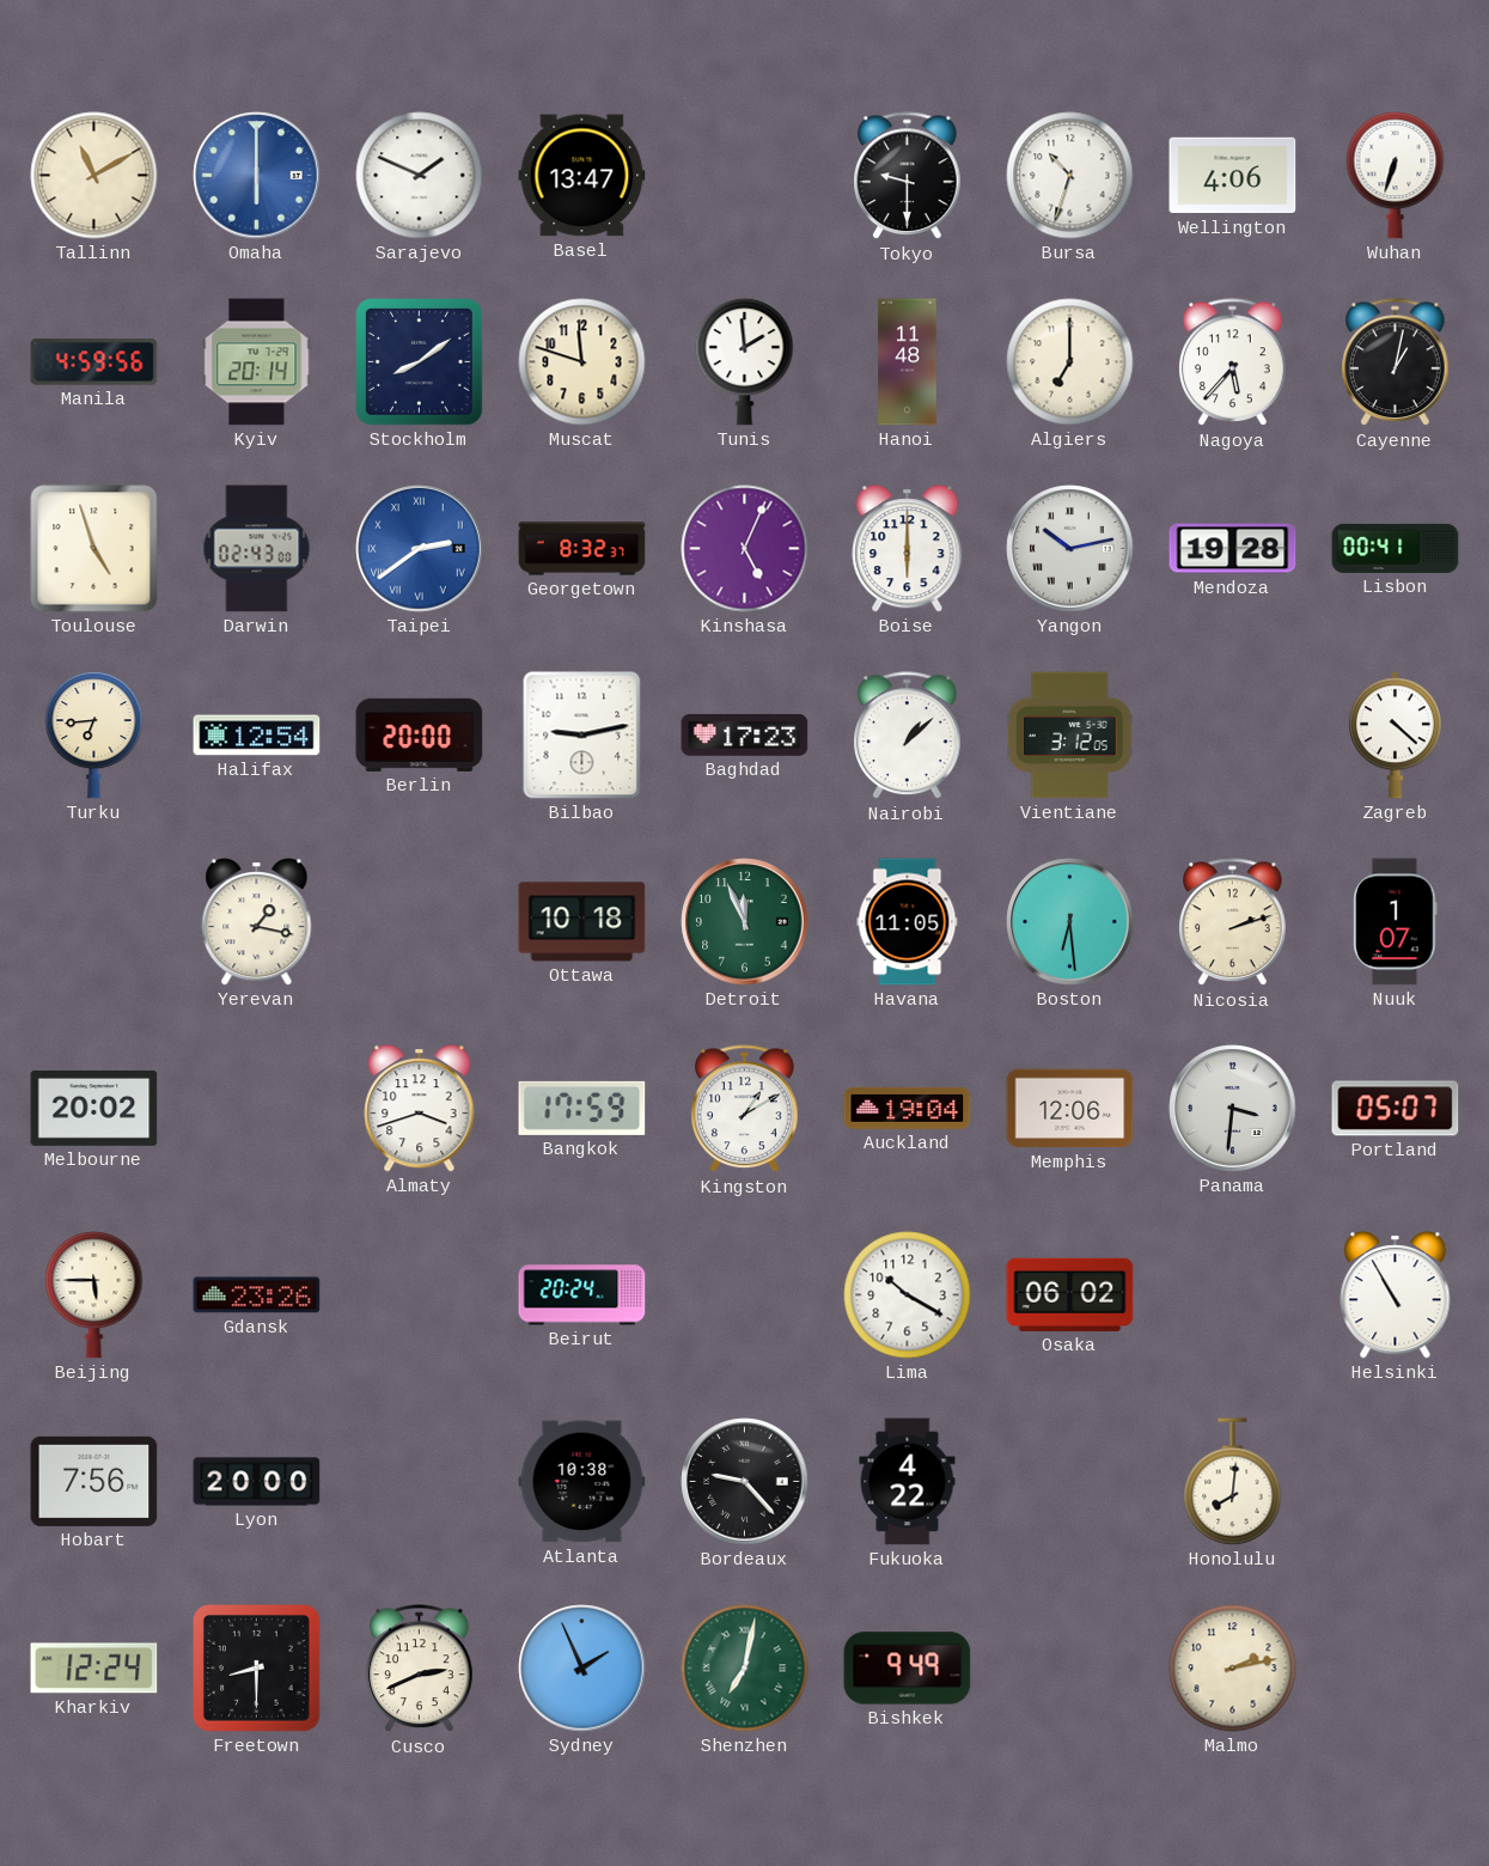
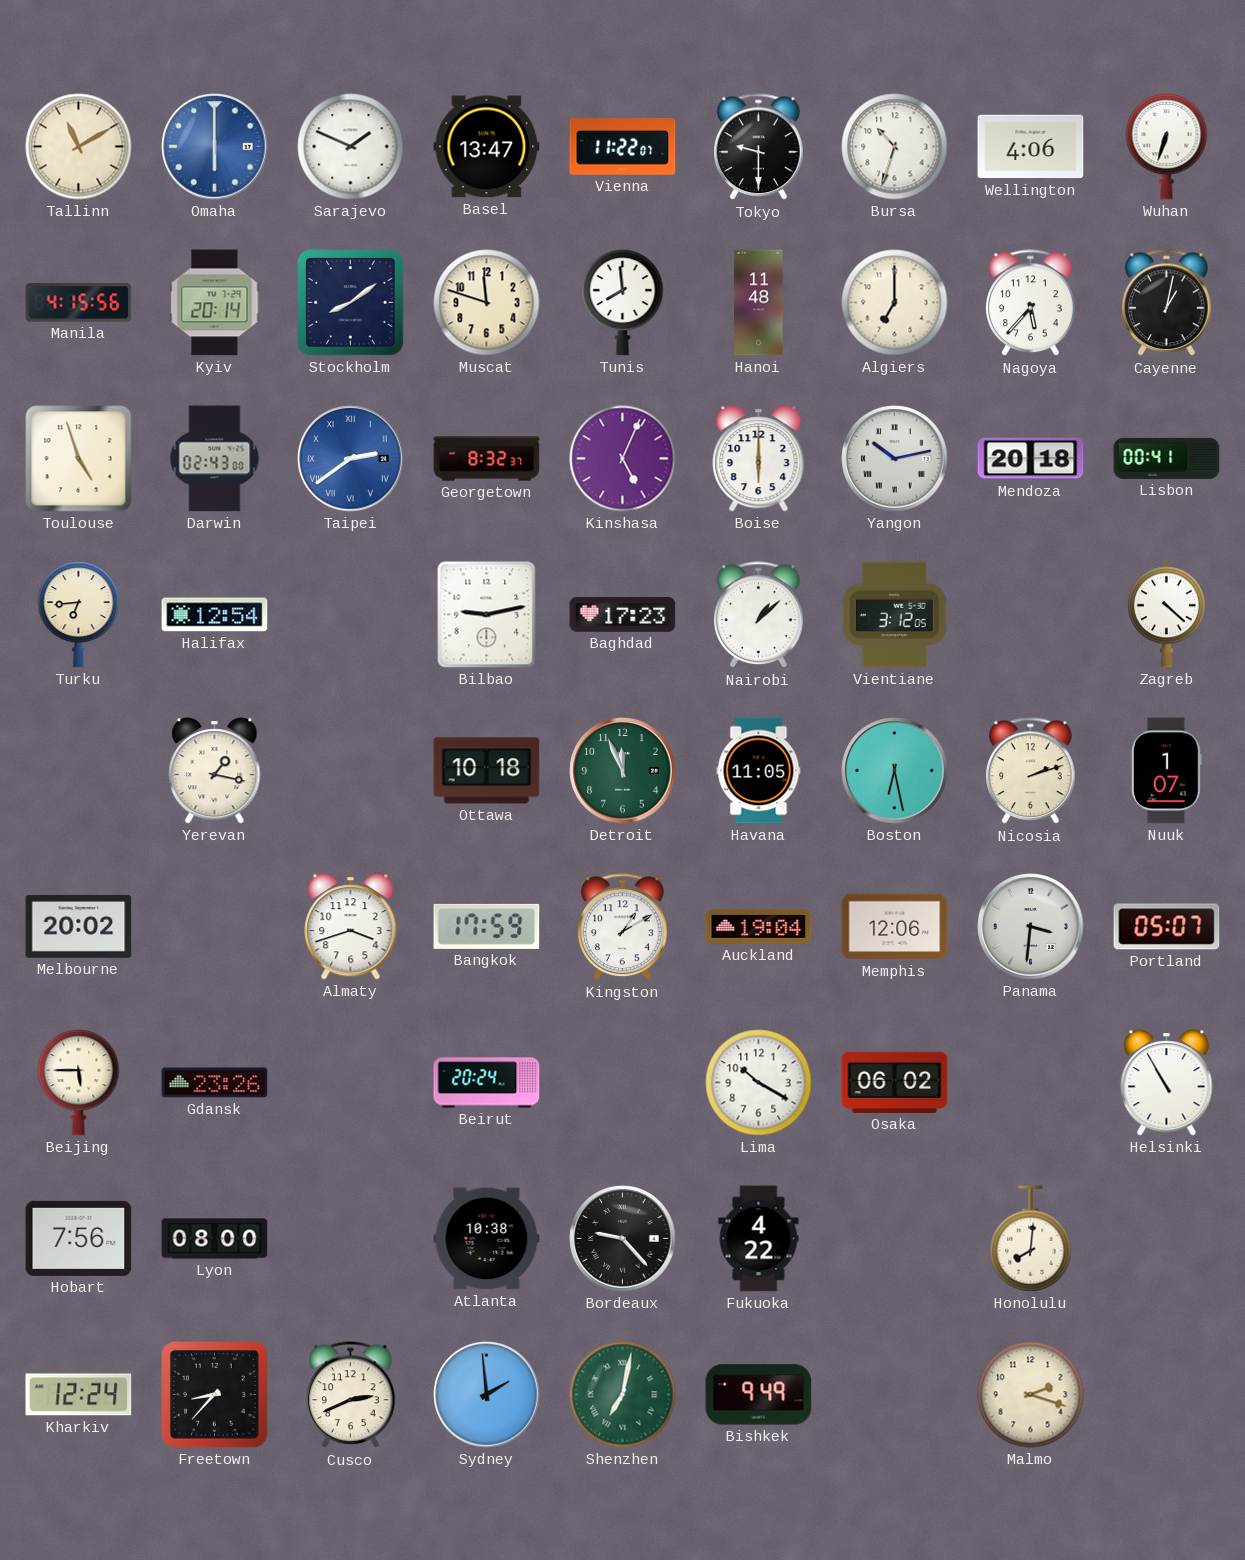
Vienna: none -> 11:22 (623, 147)
Manila: 4:59 -> 4:15 (79, 303)
Tunis: 1:59 -> 7:59 (623, 303)
Mendoza: 19:28 -> 20:18 (1031, 459)
Berlin: 20:00 -> none (420, 734)
Boston: 6:29 -> 6:28 (895, 771)
Lyon: 20:00 -> 08:00 (215, 1239)
Freetown: 8:30 -> 8:37 (215, 1395)
Sydney: 1:56 -> 1:59 (487, 1395)
Malmo: 2:13 -> 2:18 (1031, 1395)
